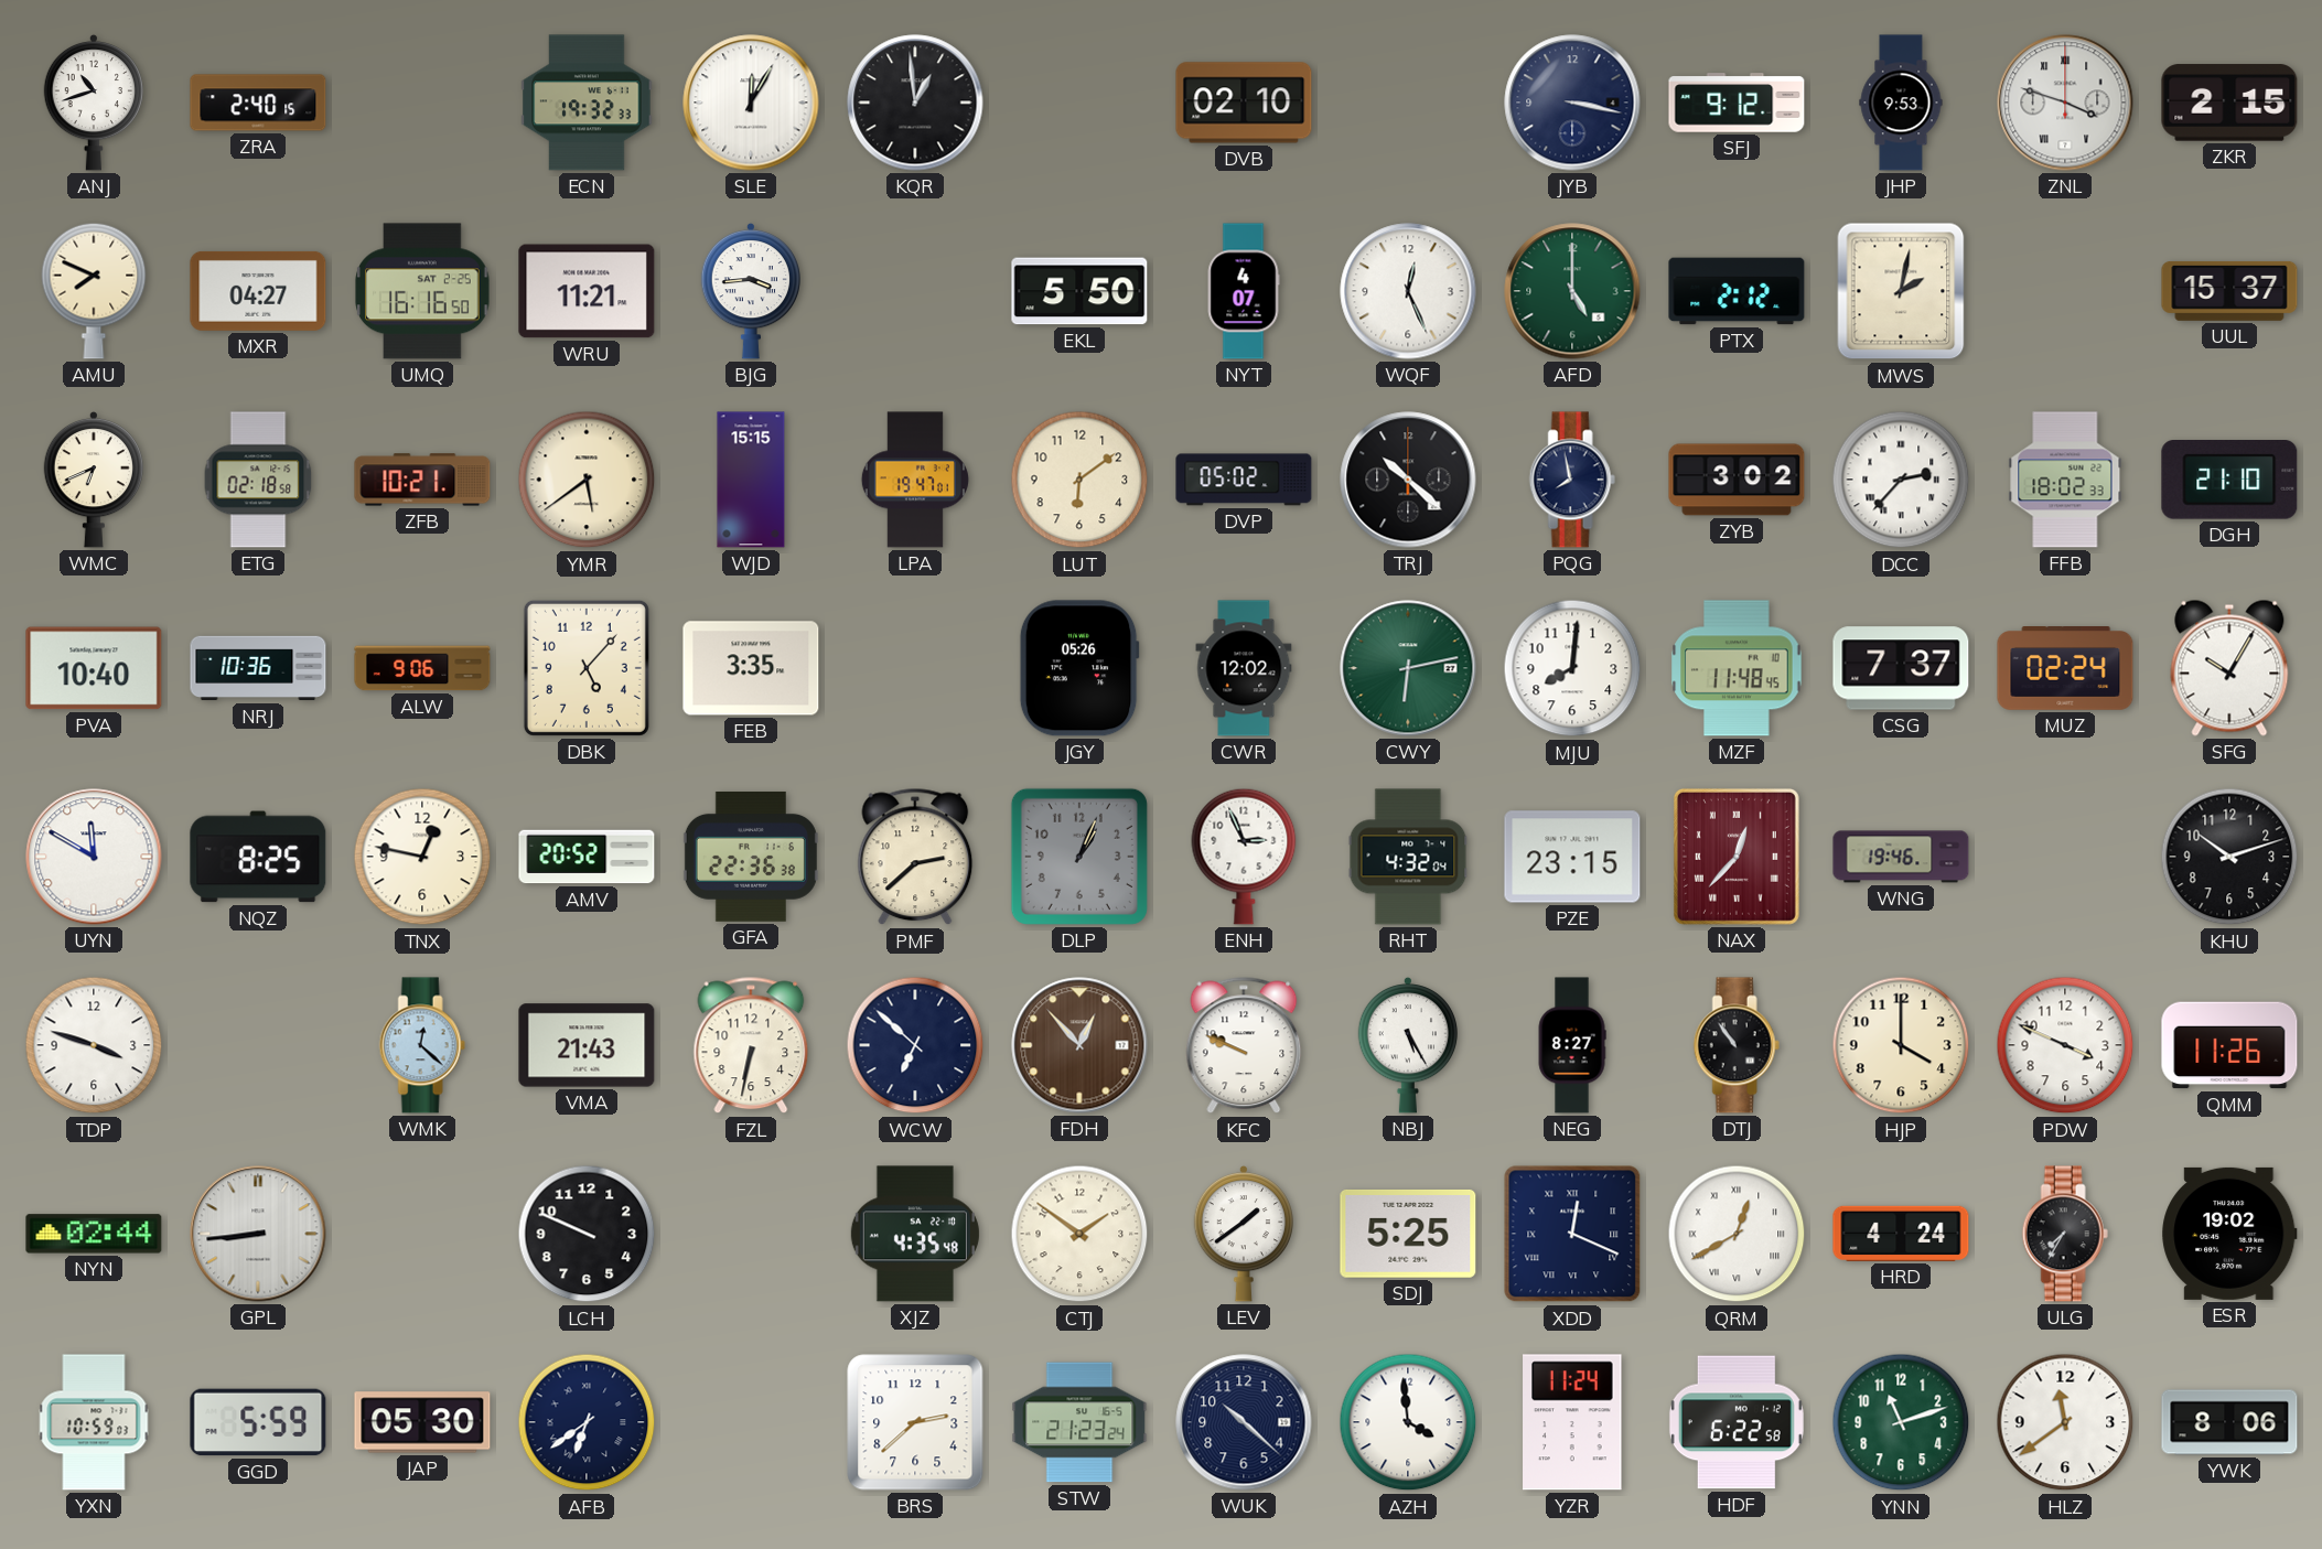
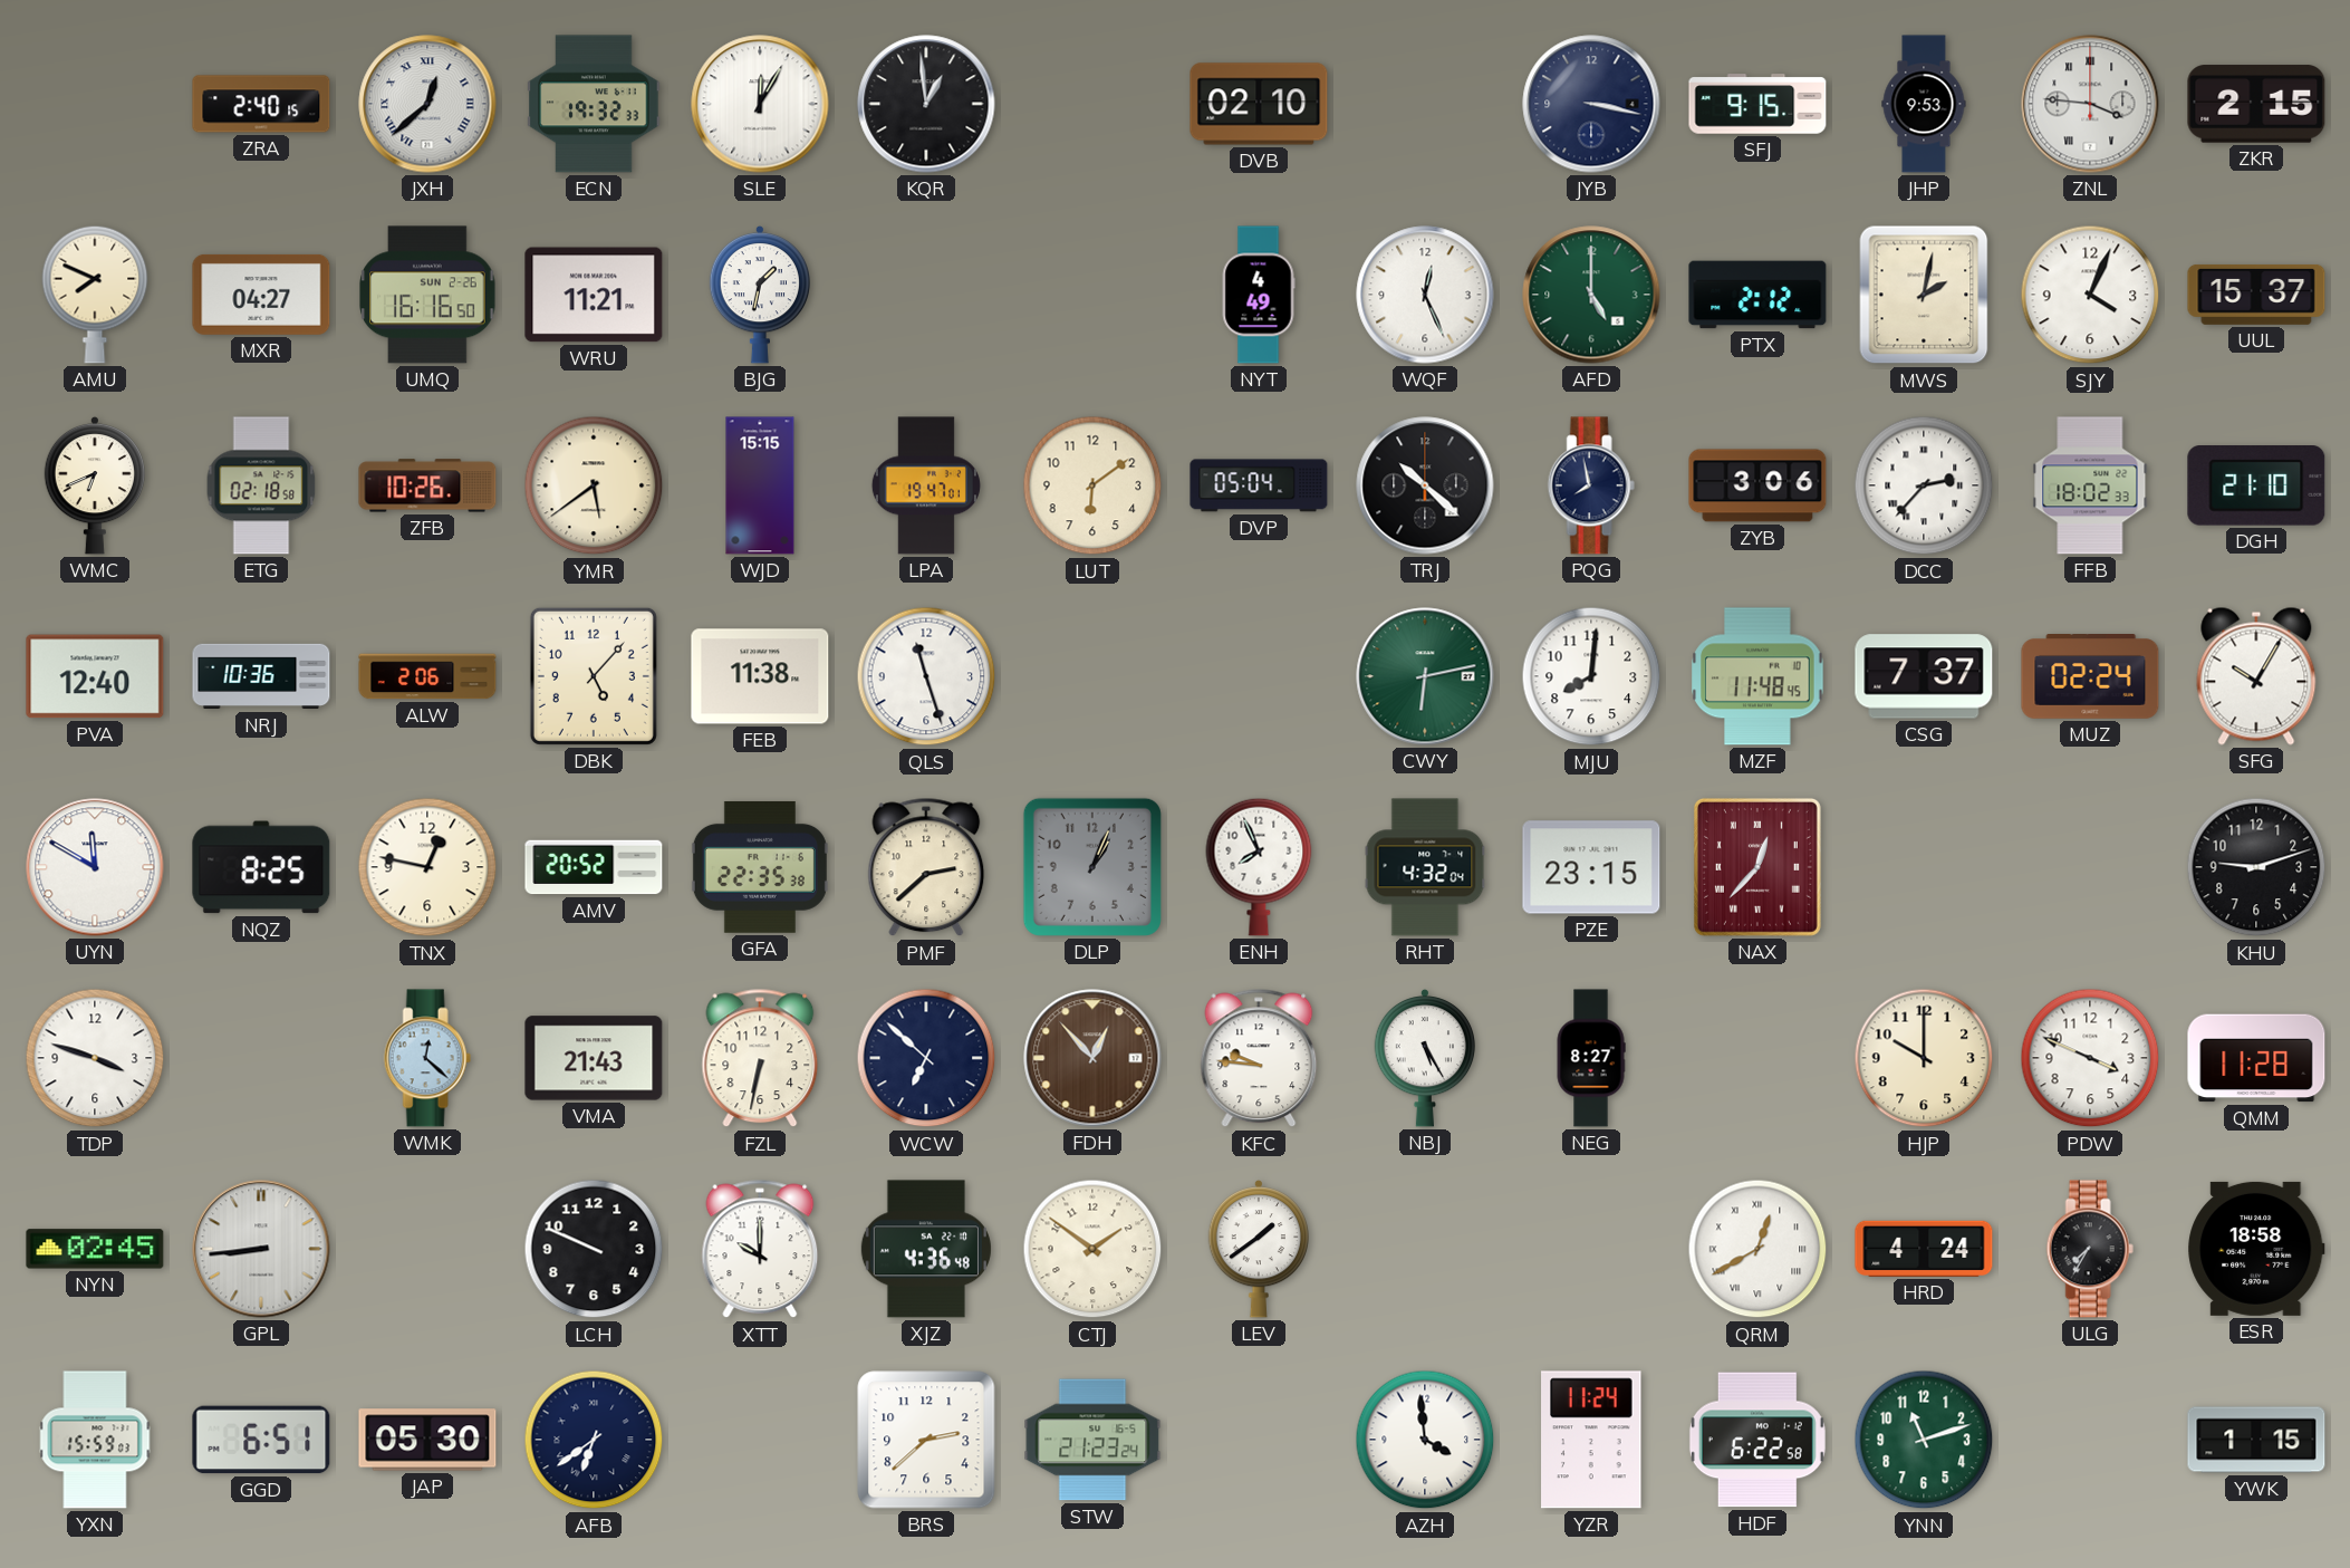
ANJ: 10:42 -> none (93, 103)
JXH: none -> 12:38 (427, 104)
SFJ: 9:12 -> 9:15 (1757, 104)
ZNL: 3:48 -> 3:46 (2090, 104)
UMQ date: SAT 2-25 -> SUN 2-26 (427, 295)
BJG: 3:44 -> 1:32 (759, 295)
EKL: 5:50 -> none (1079, 291)
NYT: 4:07 -> 4:49 (1259, 295)
SJY: none -> 4:04 (2090, 295)
ZFB: 10:21 -> 10:26 (427, 485)
DVP: 05:02 -> 05:04 (1259, 485)
ZYB: 3:02 -> 3:06 (1757, 485)
PVA: 10:40 -> 12:40 (95, 676)
ALW: 9:06 -> 2:06 (427, 676)
FEB: 3:35 -> 11:38 (760, 676)
QLS: none -> 11:27 (926, 676)
JGY: 05:26 -> none (1079, 668)
CWR: 12:02 -> none (1244, 668)
GFA: 22:36 -> 22:35 (760, 867)
ENH: 2:56 -> 7:56 (1259, 867)
WNG: 19:46 -> none (1901, 857)
KHU: 10:12 -> 9:12 (2256, 867)
KFC: 9:49 -> 9:46 (1259, 1058)
DTJ: 10:54 -> none (1737, 1045)
HJP: 4:00 -> 10:00 (1924, 1058)
QMM: 11:26 -> 11:28 (2256, 1058)
NYN: 02:44 -> 02:45 (95, 1249)
XTT: none -> 10:00 (760, 1249)
XJZ: 4:35 -> 4:36 (926, 1249)
SDJ: 5:25 -> none (1408, 1234)
XDD: 12:19 -> none (1572, 1234)
ESR: 19:02 -> 18:58 (2256, 1249)
YXN: 10:59 -> 15:59 (95, 1440)
GGD: 5:59 -> 6:51 (261, 1440)
WUK: 10:22 -> none (1244, 1422)
HLZ: 11:39 -> none (2065, 1422)
YWK: 8:06 -> 1:15 (2256, 1440)
